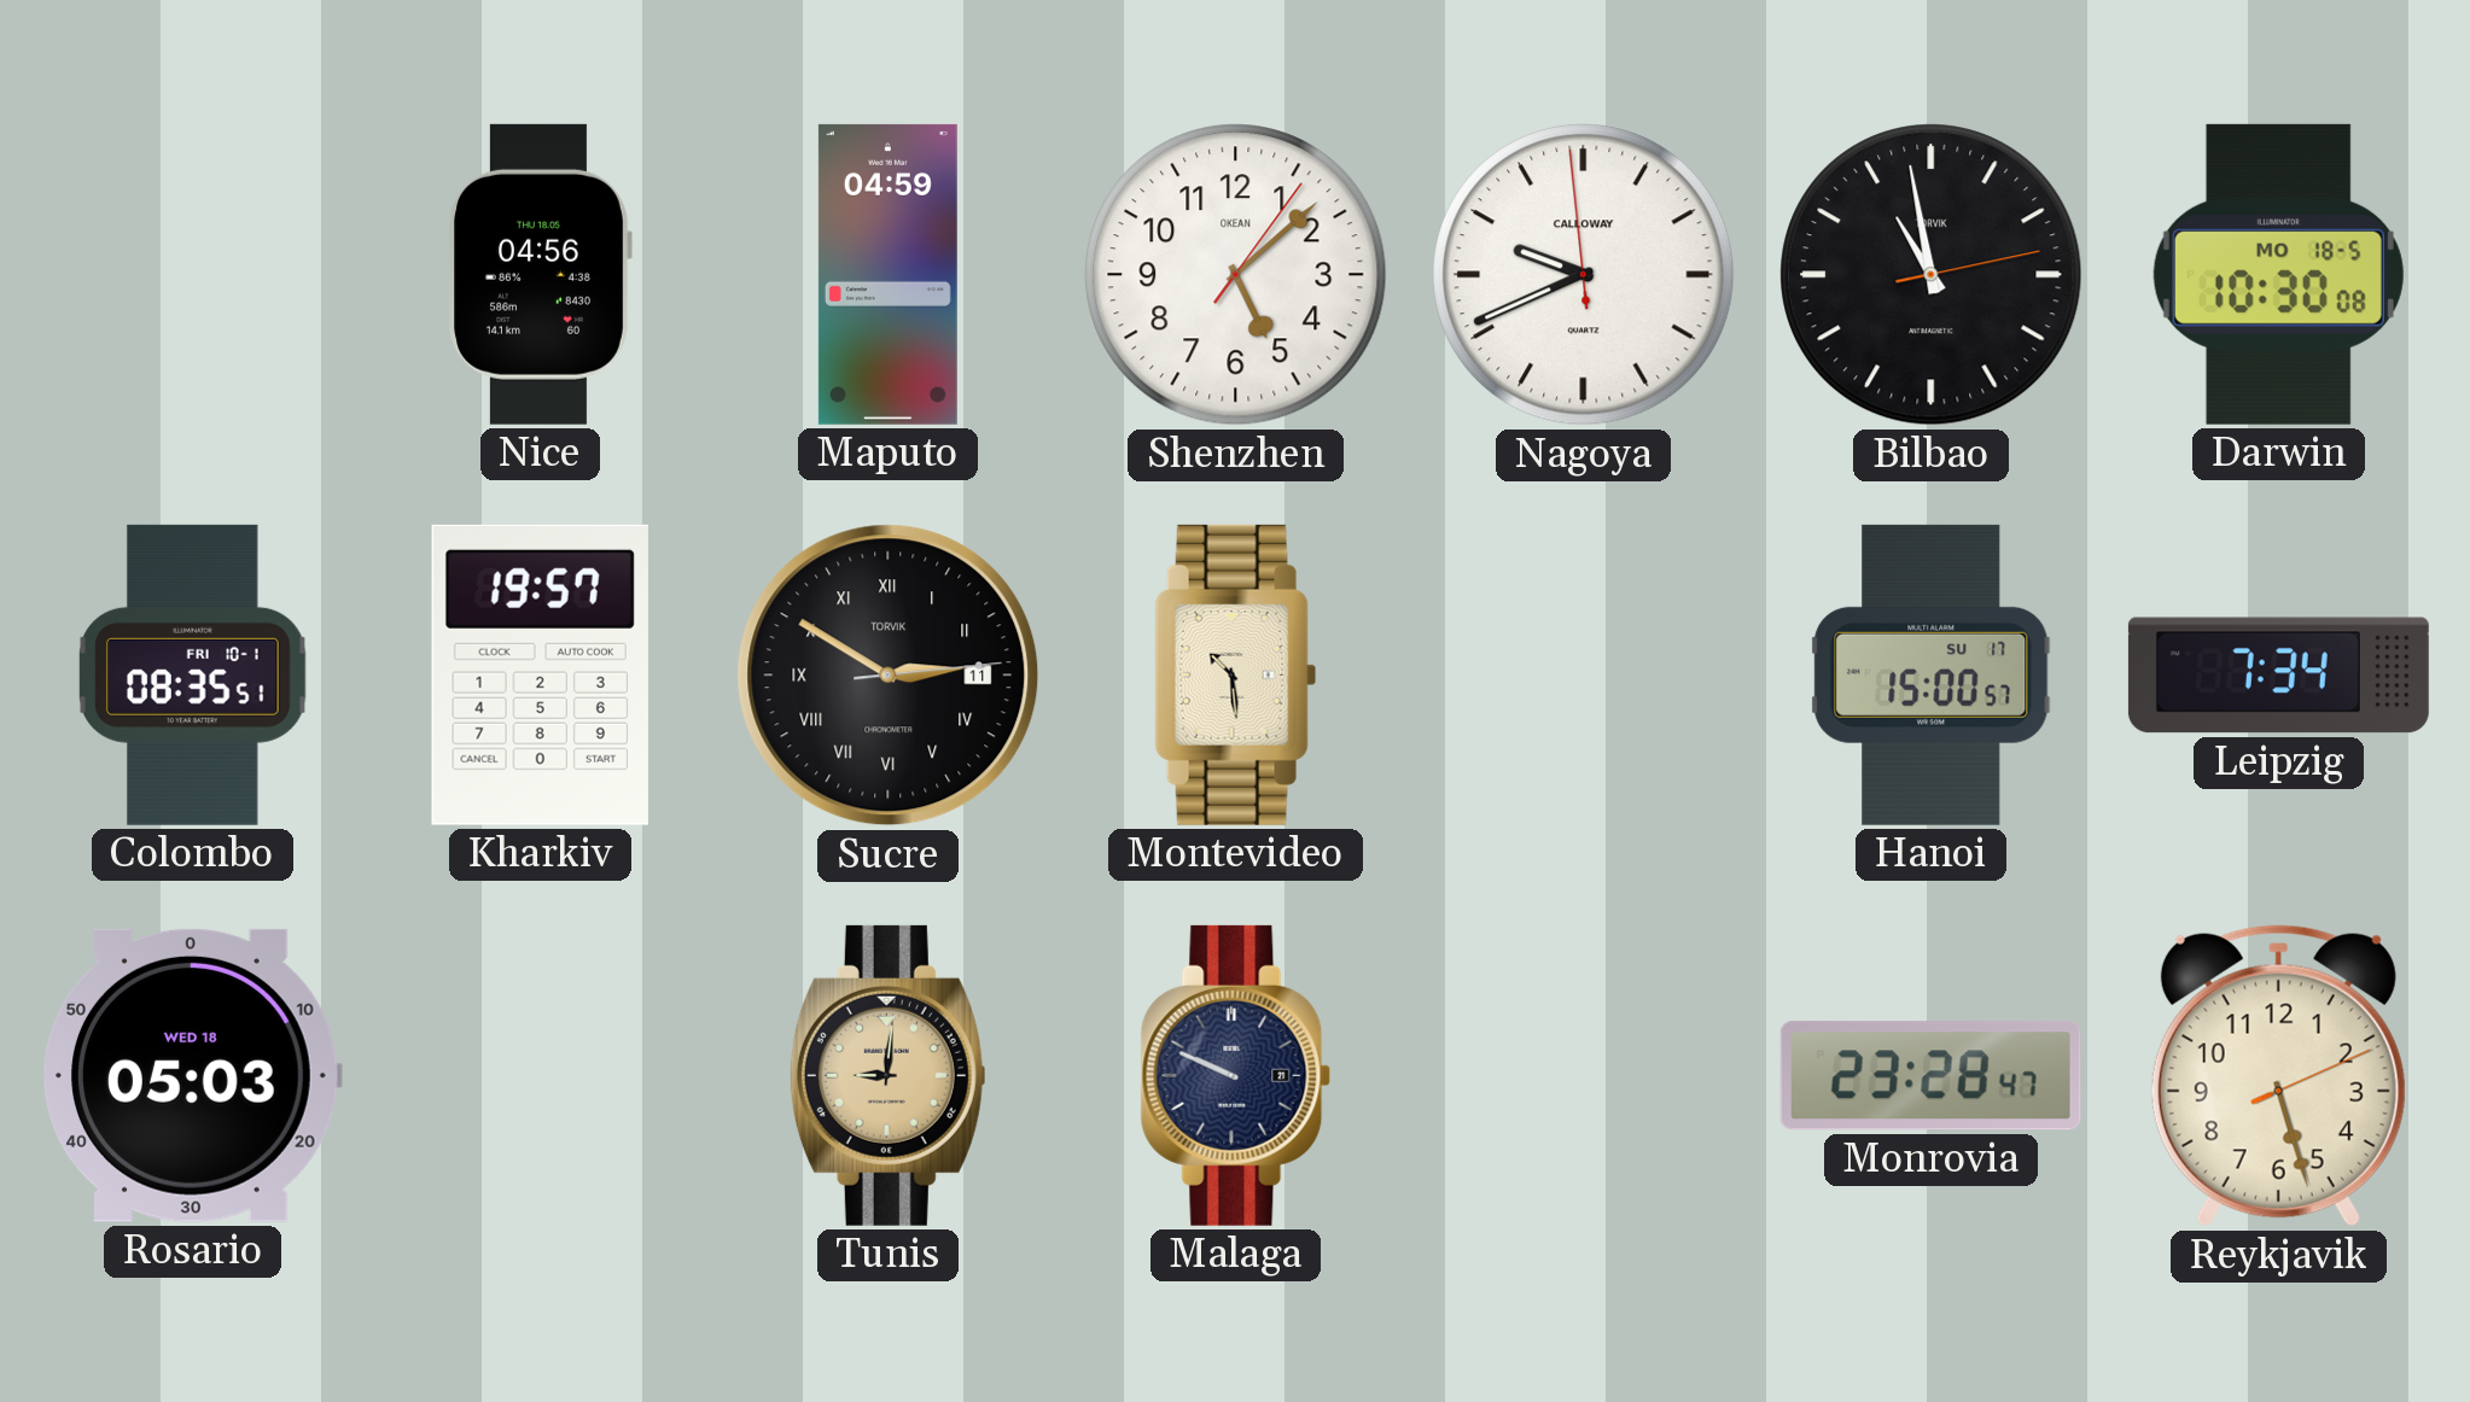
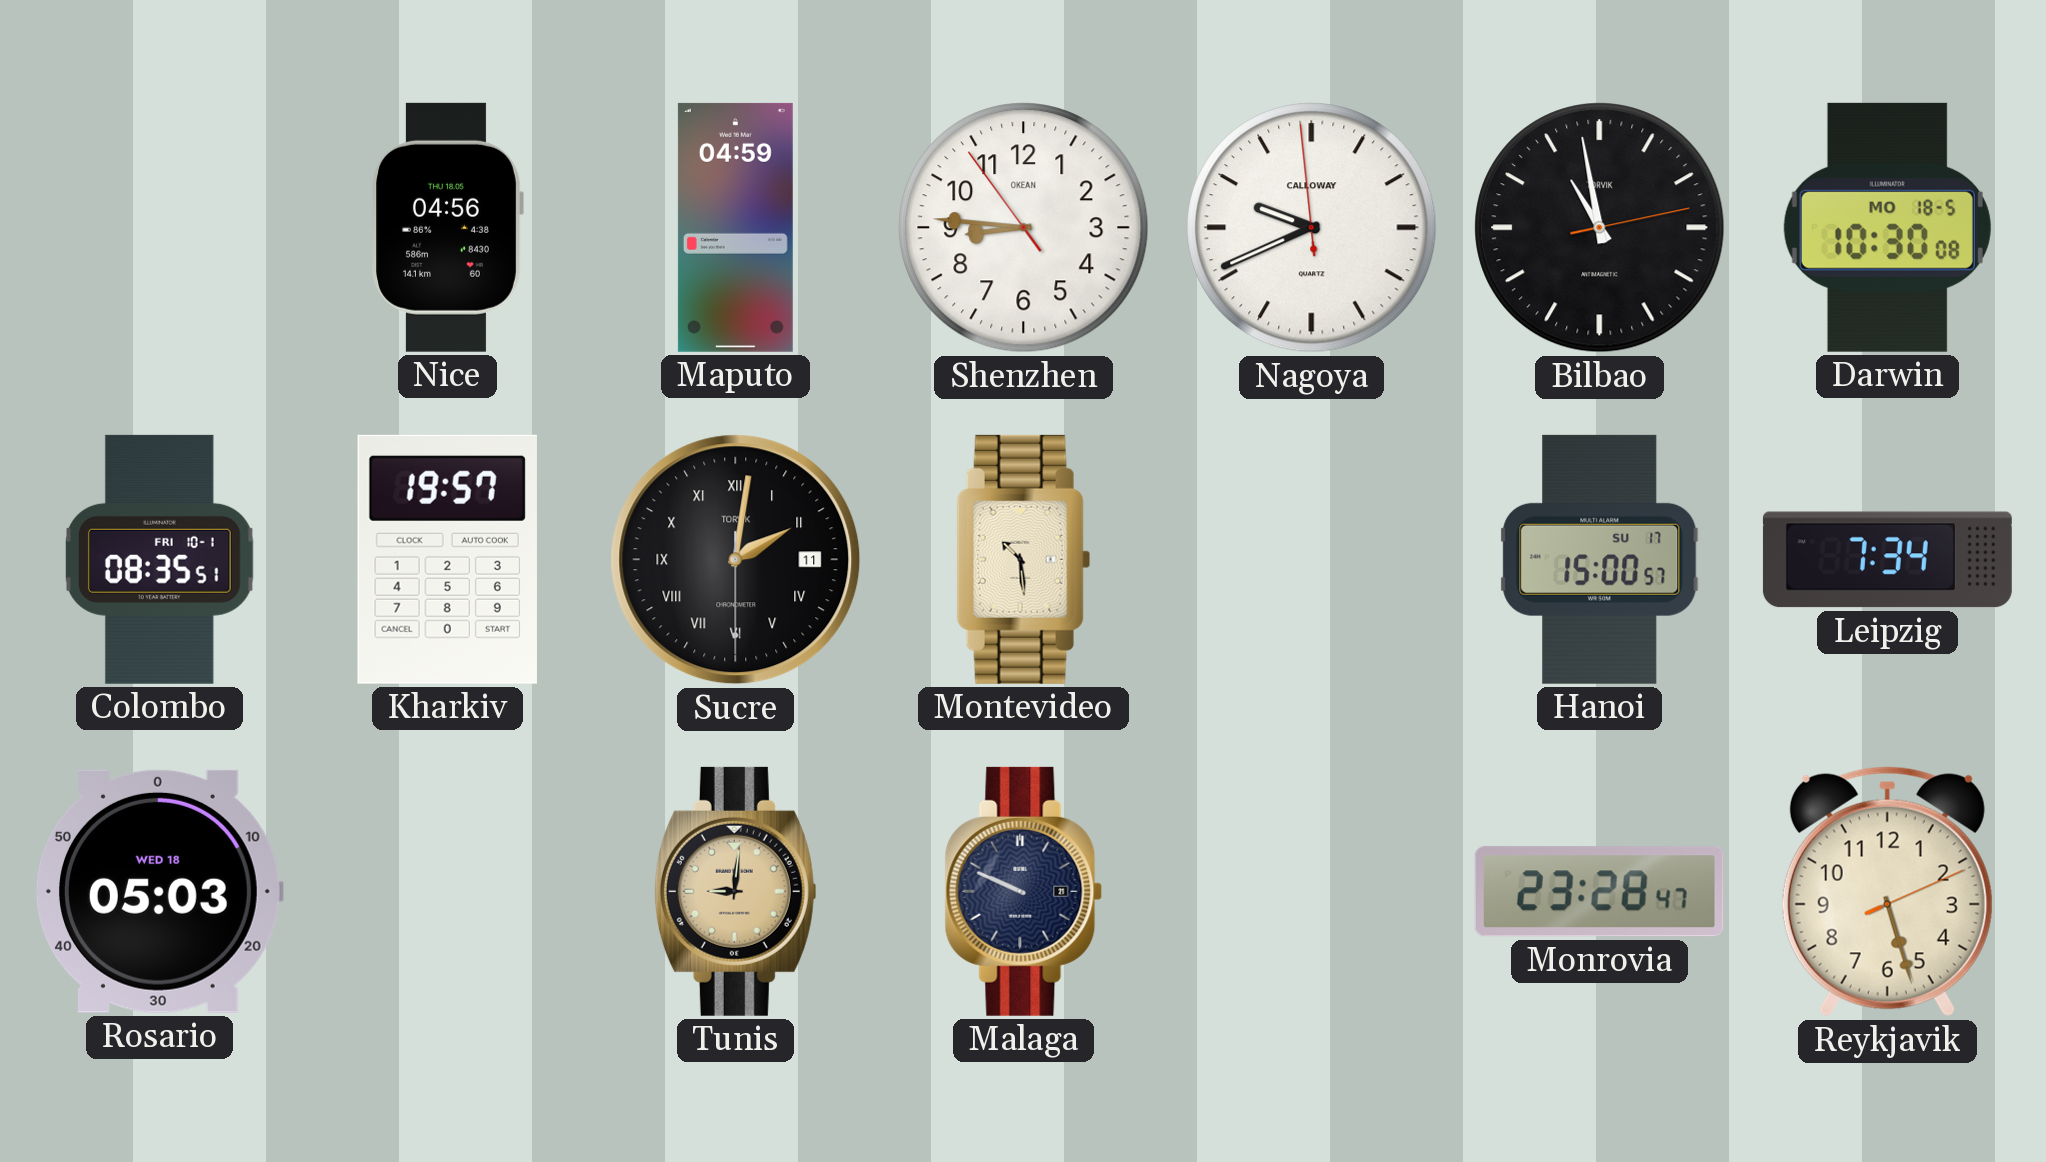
Shenzhen: 5:08 -> 8:45 (1024, 228)
Sucre: 2:50 -> 2:01 (736, 560)
